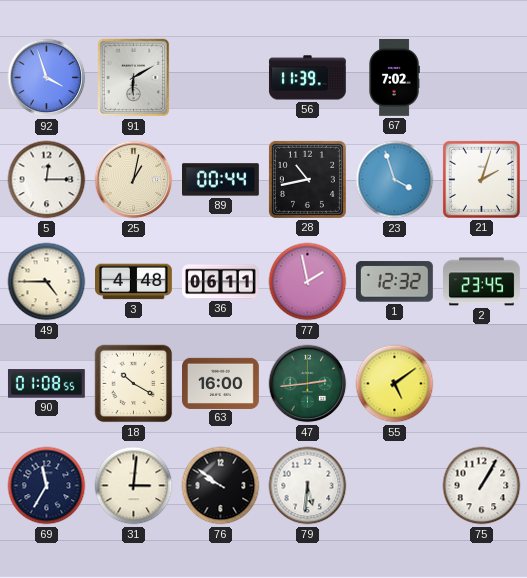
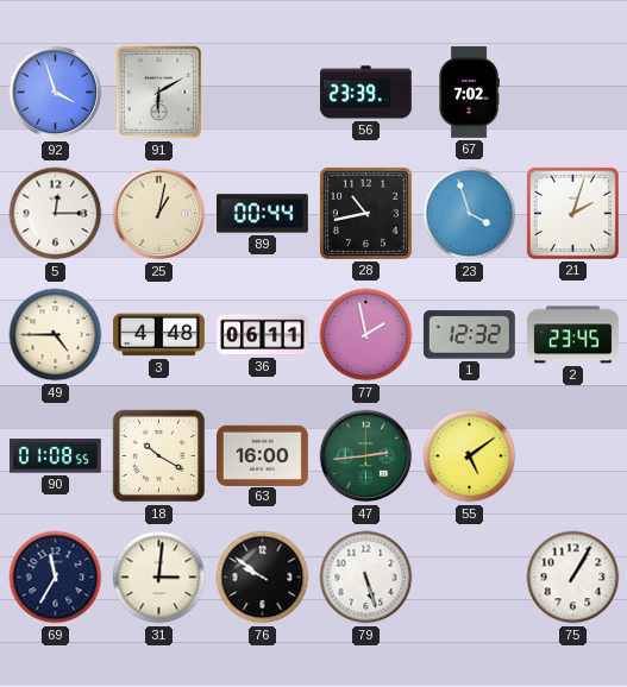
56: 11:39 -> 23:39 (365, 93)
79: 5:31 -> 5:27 (366, 578)
